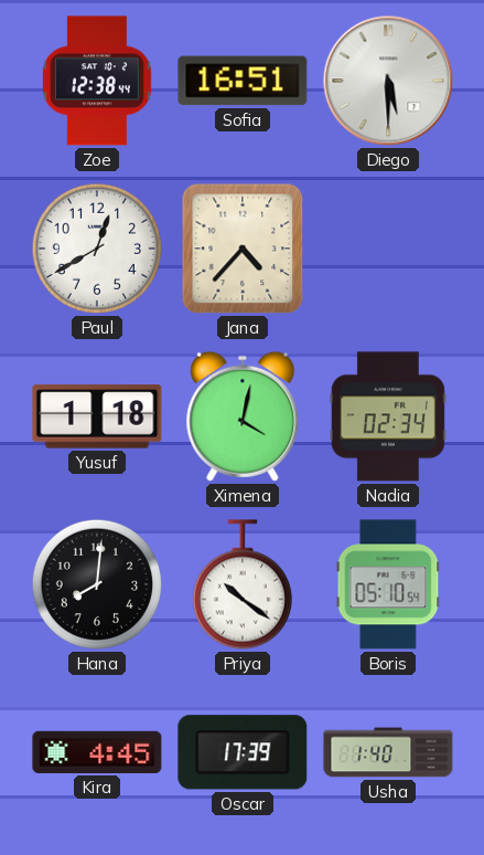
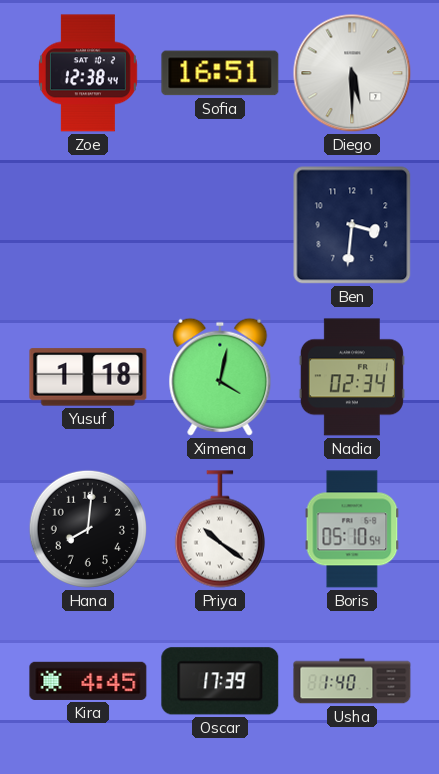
Paul: 12:40 -> none (97, 249)
Jana: 4:37 -> none (243, 249)
Ben: none -> 3:31 (352, 225)
